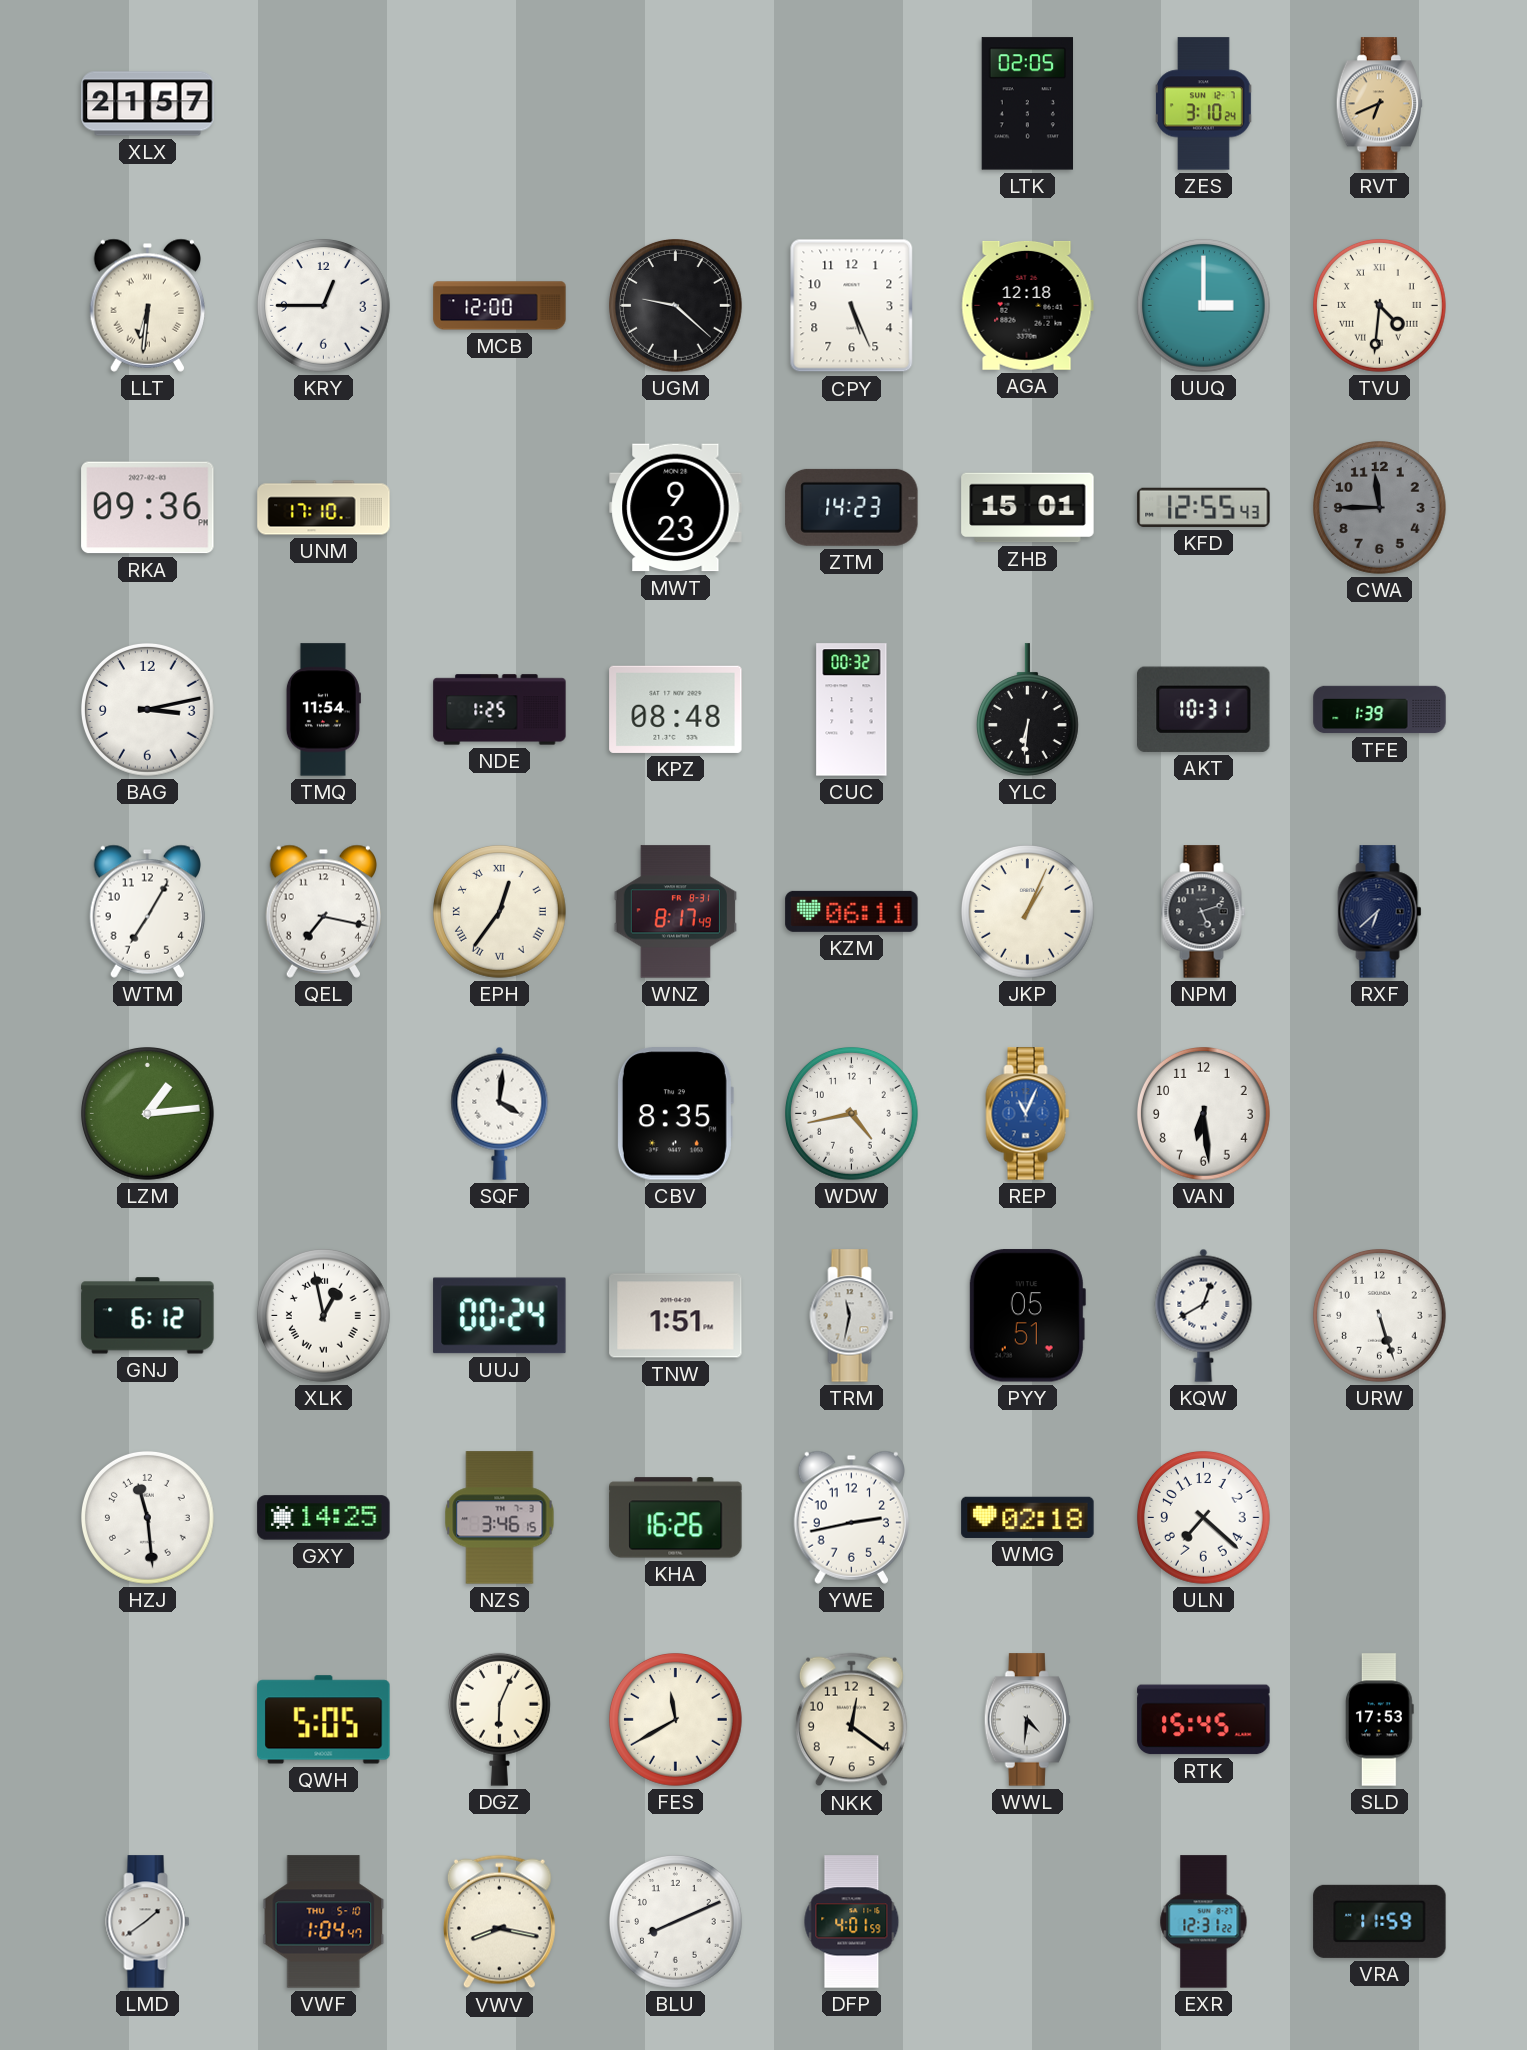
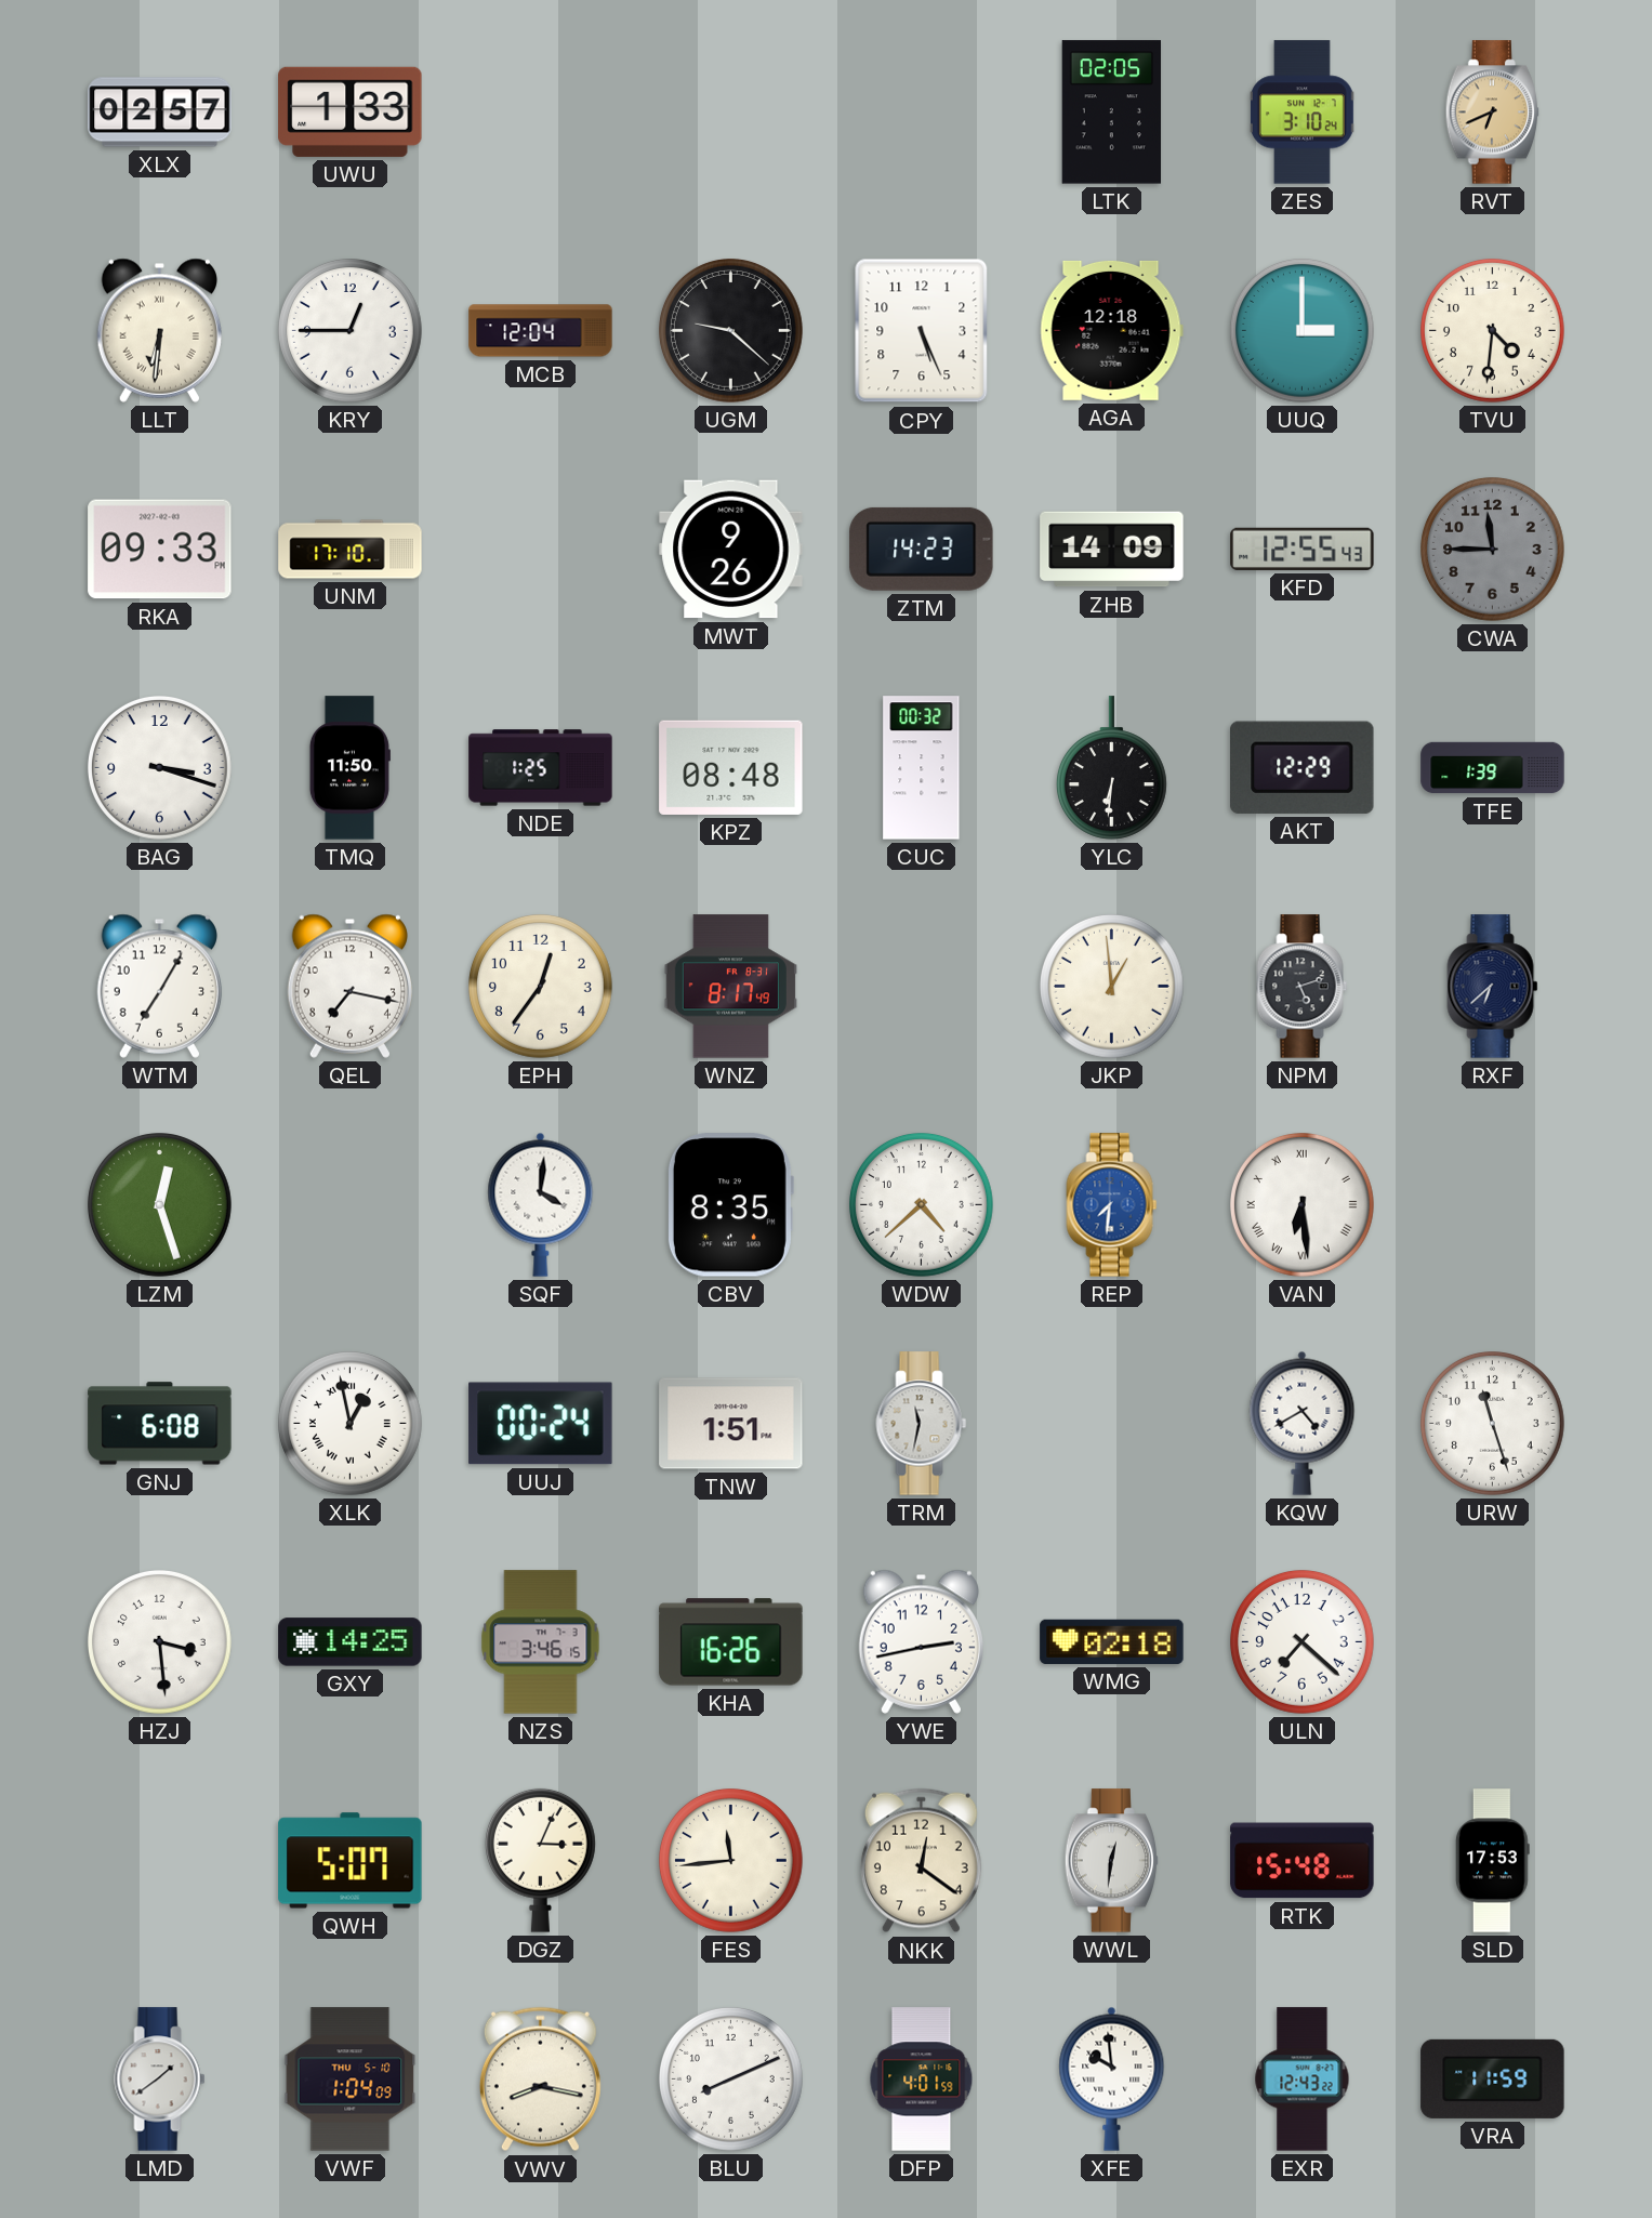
XLX: 21:57 -> 02:57 (160, 113)
UWU: none -> 1:33 (351, 111)
MCB: 12:00 -> 12:04 (541, 331)
TVU numerals: Roman -> Arabic (1493, 331)
RKA: 09:36 -> 09:33 (160, 550)
MWT: 9:23 -> 9:26 (731, 550)
ZHB: 15:01 -> 14:09 (1112, 550)
BAG: 3:13 -> 3:18 (160, 768)
TMQ: 11:54 -> 11:50 (349, 768)
AKT: 10:31 -> 12:29 (1303, 767)
EPH numerals: Roman -> Arabic (541, 987)
KZM: 06:11 -> none (852, 911)
JKP: 1:04 -> 12:59 (1112, 987)
LZM: 1:14 -> 12:27 (160, 1205)
WDW: 4:43 -> 4:38 (922, 1205)
REP: 11:04 -> 7:31 (1112, 1205)
VAN numerals: Arabic -> Roman (1303, 1205)
GNJ: 6:12 -> 6:08 (160, 1424)
PYY: 05:51 -> none (1027, 1316)
KQW: 12:40 -> 4:40 (1303, 1423)
URW: 5:27 -> 11:27 (1493, 1424)
HZJ: 11:29 -> 3:29 (160, 1642)
QWH: 5:05 -> 5:07 (351, 1861)
DGZ: 6:04 -> 3:04 (540, 1860)
FES: 11:40 -> 11:44 (731, 1861)
WWL: 4:31 -> 12:31 (1112, 1861)
RTK: 15:45 -> 15:48 (1303, 1861)
VWF: 1:04:47 -> 1:04:09 (351, 2080)
XFE: none -> 9:59 (1112, 2078)
EXR: 12:31 -> 12:43 (1303, 2080)
